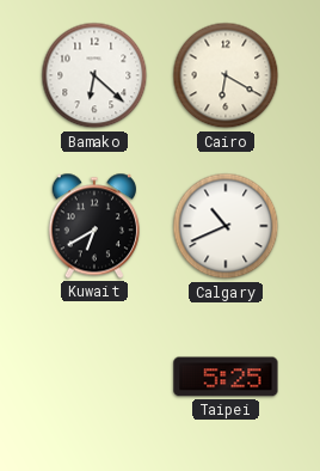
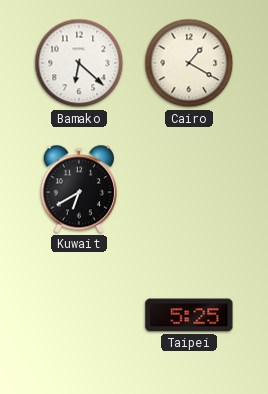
Cairo: 6:20 -> 1:20 (189, 63)
Calgary: 10:41 -> none (226, 226)
